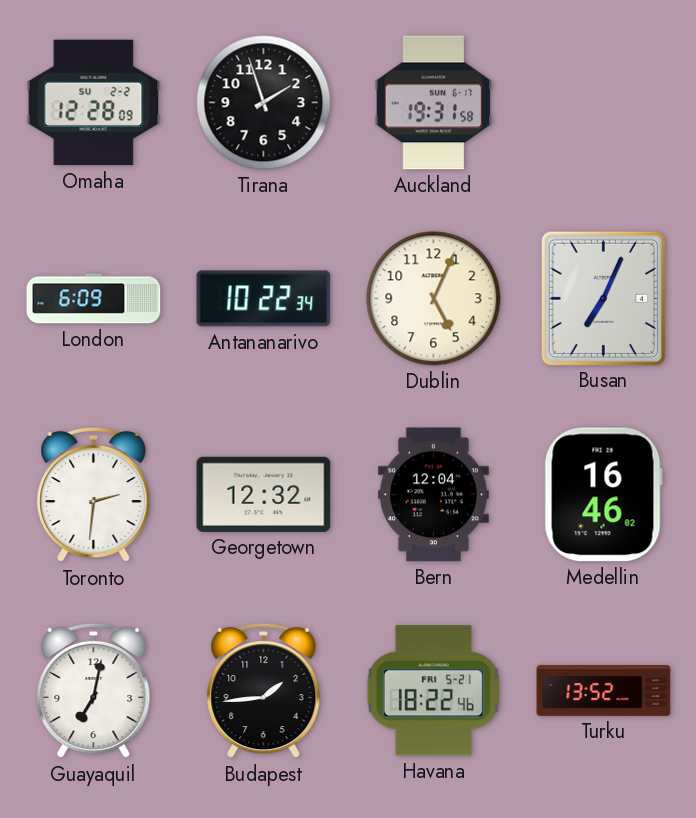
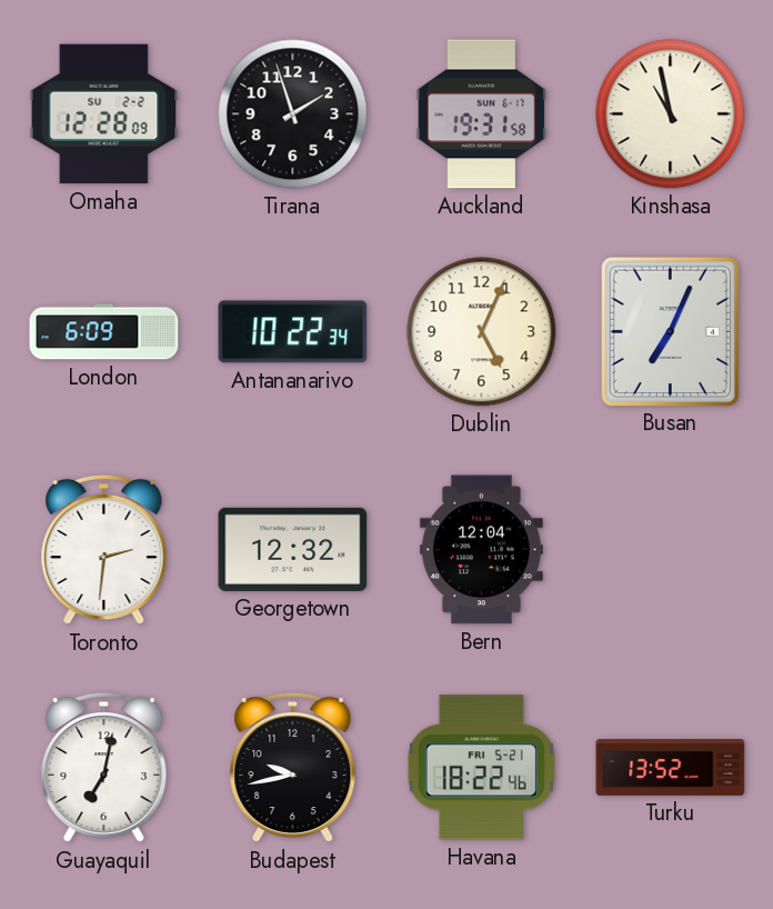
Kinshasa: none -> 10:58 (671, 114)
Medellin: 16:46 -> none (603, 495)
Budapest: 1:44 -> 9:43 (293, 768)
